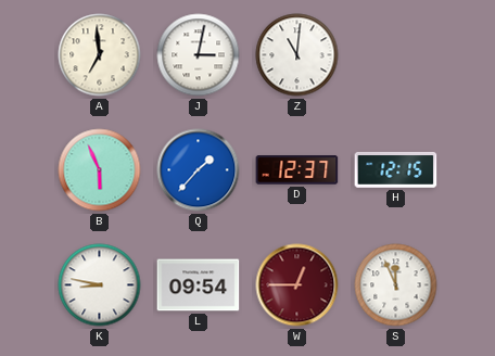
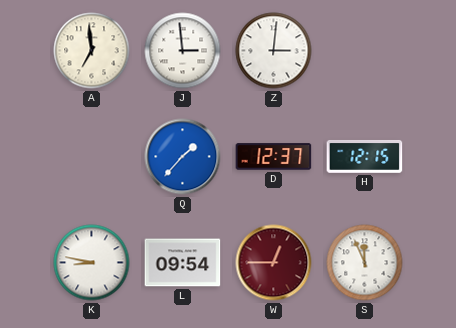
J: 3:02 -> 2:59 (183, 51)
Z: 11:01 -> 3:01 (274, 51)
B: 5:56 -> none (100, 170)
